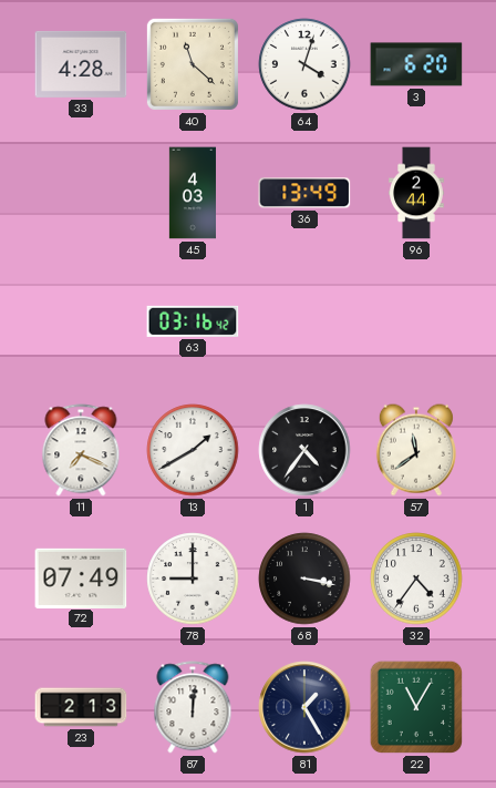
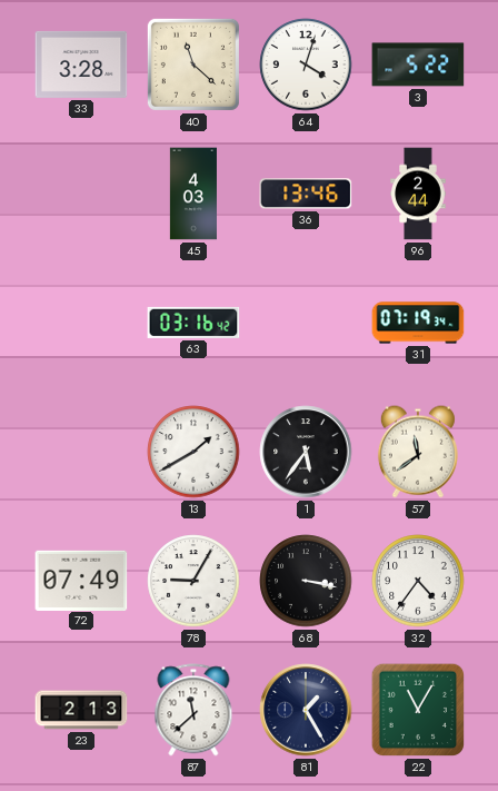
33: 4:28 -> 3:28 (81, 65)
3: 6:20 -> 5:22 (418, 65)
36: 13:49 -> 13:46 (306, 194)
31: none -> 07:19 (418, 323)
11: 7:19 -> none (81, 450)
1: 4:36 -> 5:36 (306, 452)
78: 9:00 -> 9:05 (193, 581)
87: 12:01 -> 11:38 (193, 710)
